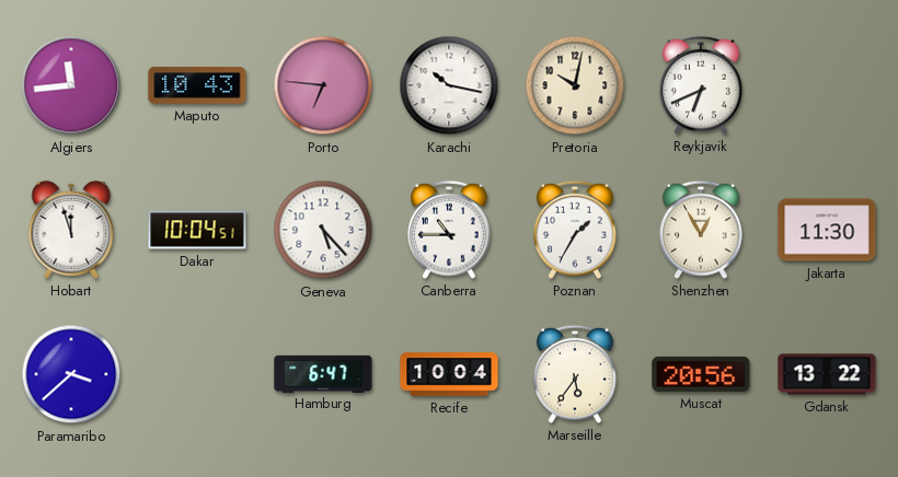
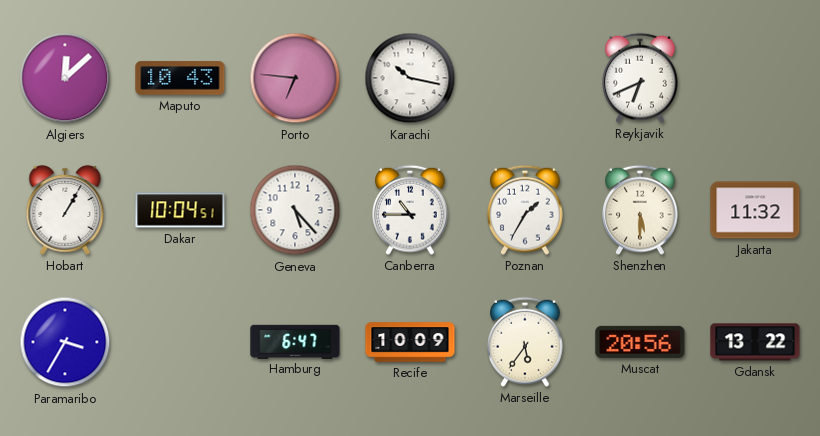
Algiers: 11:44 -> 12:08 (65, 78)
Pretoria: 10:02 -> none (575, 85)
Hobart: 11:57 -> 1:05 (65, 210)
Shenzhen: 12:55 -> 5:30 (640, 210)
Jakarta: 11:30 -> 11:32 (755, 210)
Paramaribo: 3:38 -> 3:35 (65, 342)
Recife: 10:04 -> 10:09 (410, 342)
